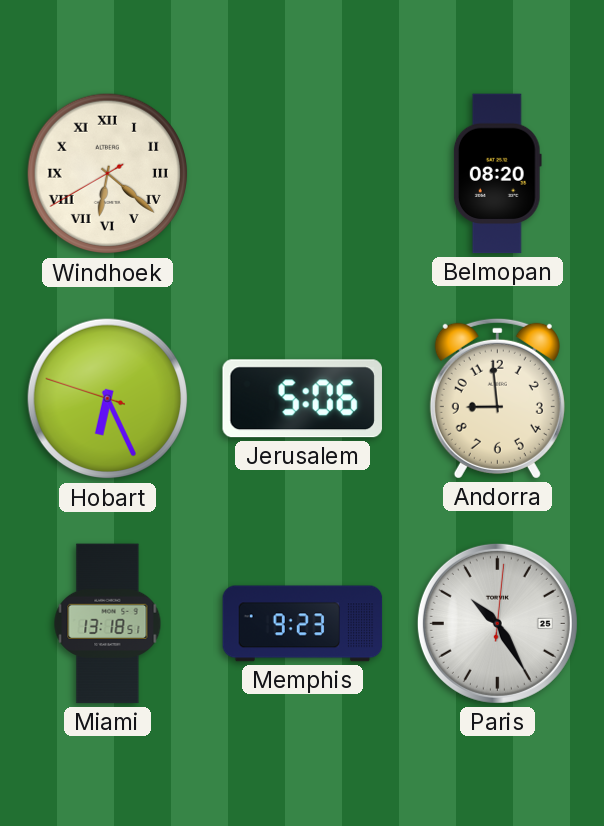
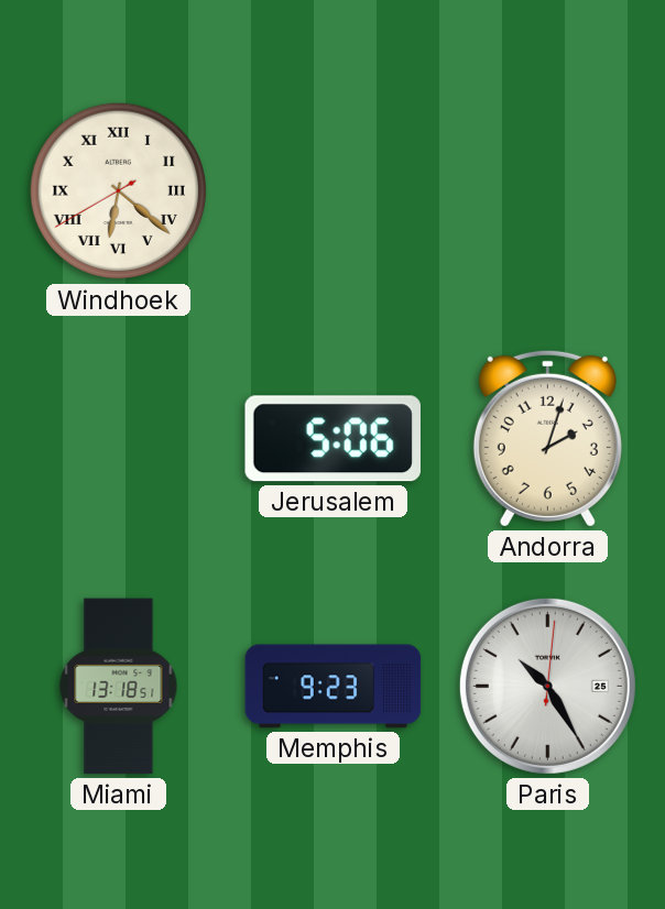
Belmopan: 08:20 -> none (497, 174)
Hobart: 6:25 -> none (108, 399)
Andorra: 8:59 -> 2:03 (547, 438)
